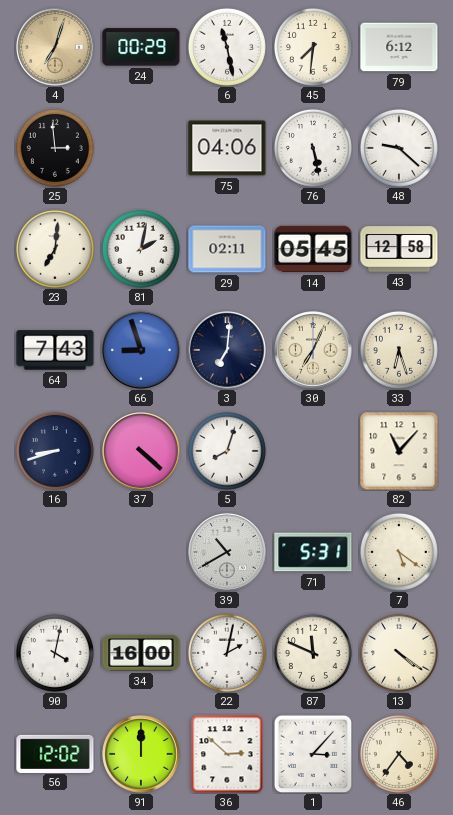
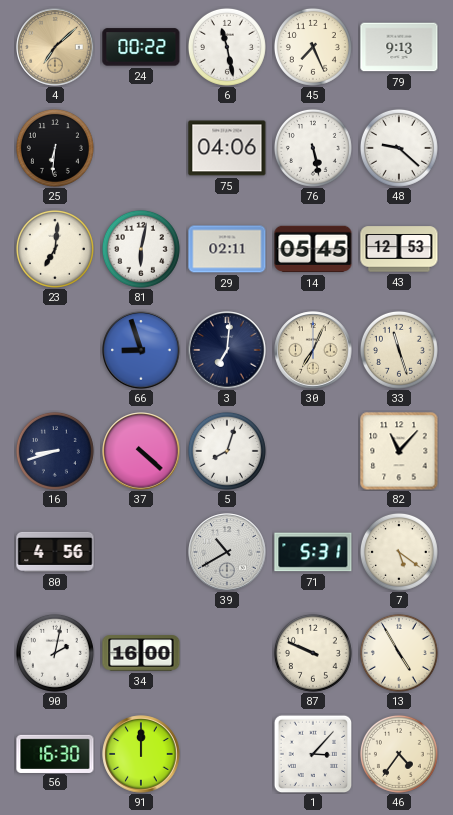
4: 7:03 -> 7:08 (55, 47)
24: 00:29 -> 00:22 (141, 47)
45: 7:31 -> 7:26 (313, 47)
79: 6:12 -> 9:13 (399, 47)
25: 2:59 -> 6:31 (55, 148)
81: 2:02 -> 6:02 (141, 249)
43: 12:58 -> 12:53 (399, 249)
64: 7:43 -> none (55, 350)
33: 6:27 -> 11:27 (399, 350)
80: none -> 4:56 (55, 552)
90: 4:02 -> 2:02 (55, 653)
22: 2:02 -> none (227, 653)
87: 11:49 -> 9:49 (313, 653)
13: 4:21 -> 4:55 (399, 653)
56: 12:02 -> 16:30 (55, 753)
36: 2:52 -> none (227, 754)
